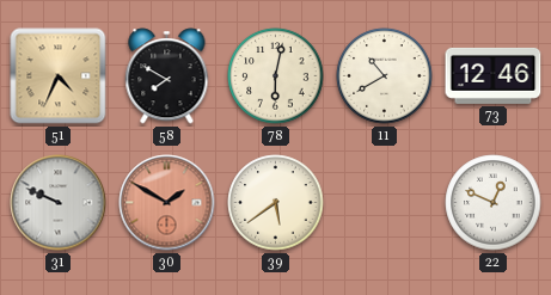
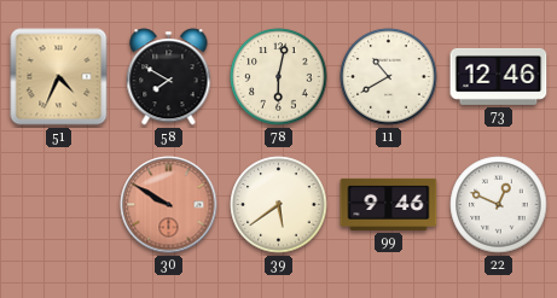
31: 9:49 -> none (59, 203)
30: 1:50 -> 9:50 (169, 205)
99: none -> 9:46 (389, 204)
